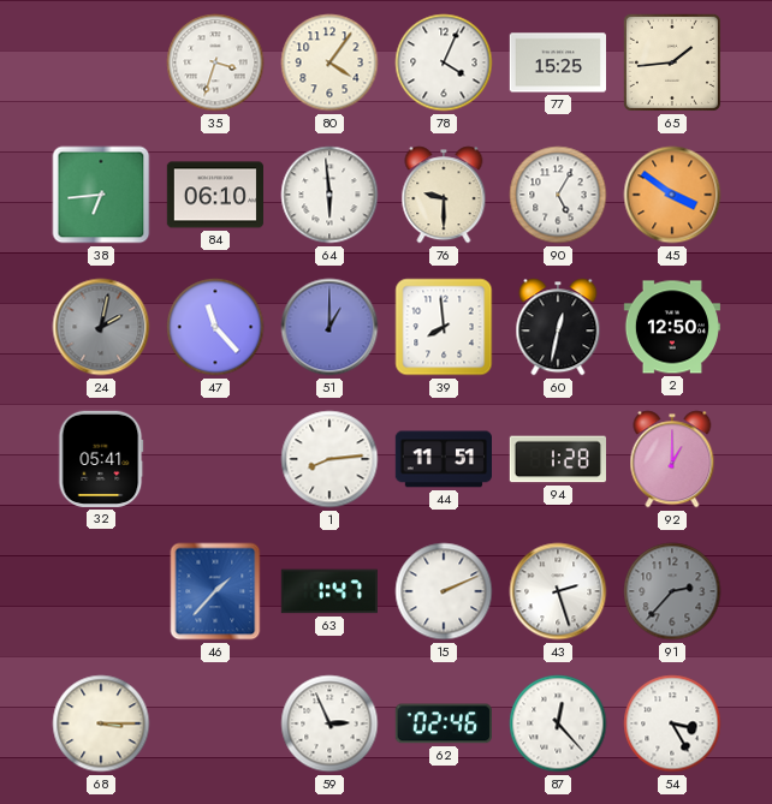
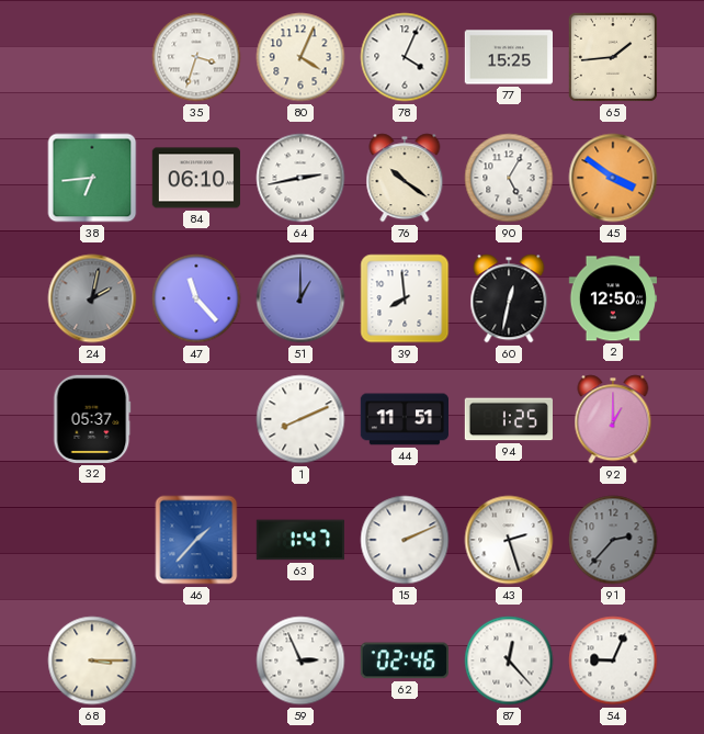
80: 4:06 -> 4:04 (300, 57)
64: 5:59 -> 2:43 (300, 178)
76: 9:30 -> 10:21 (405, 178)
32: 05:41 -> 05:37 (92, 419)
1: 8:14 -> 8:11 (300, 419)
94: 1:28 -> 1:25 (508, 419)
54: 3:25 -> 9:04 (613, 660)
